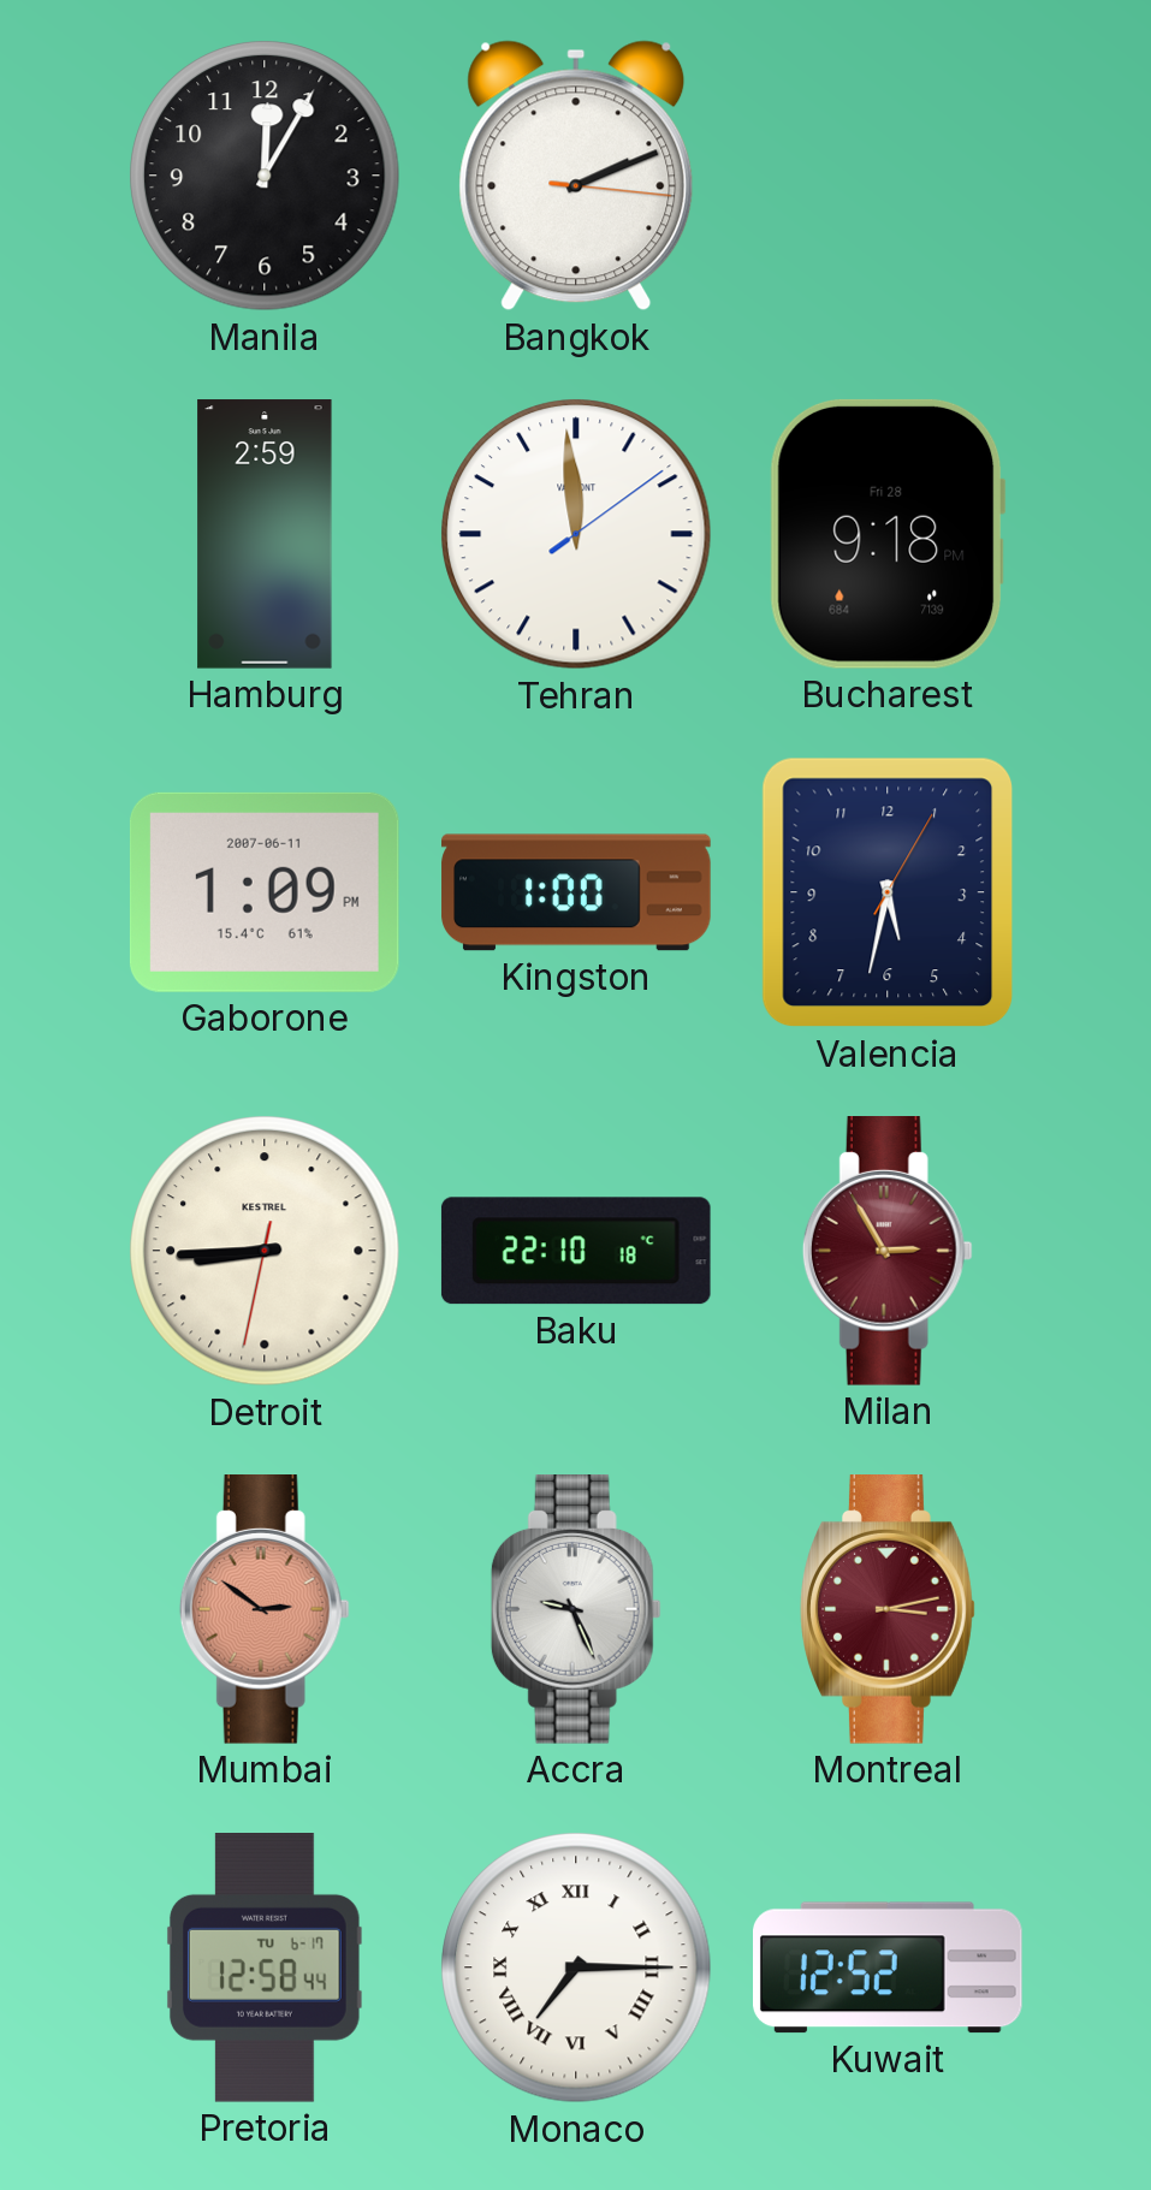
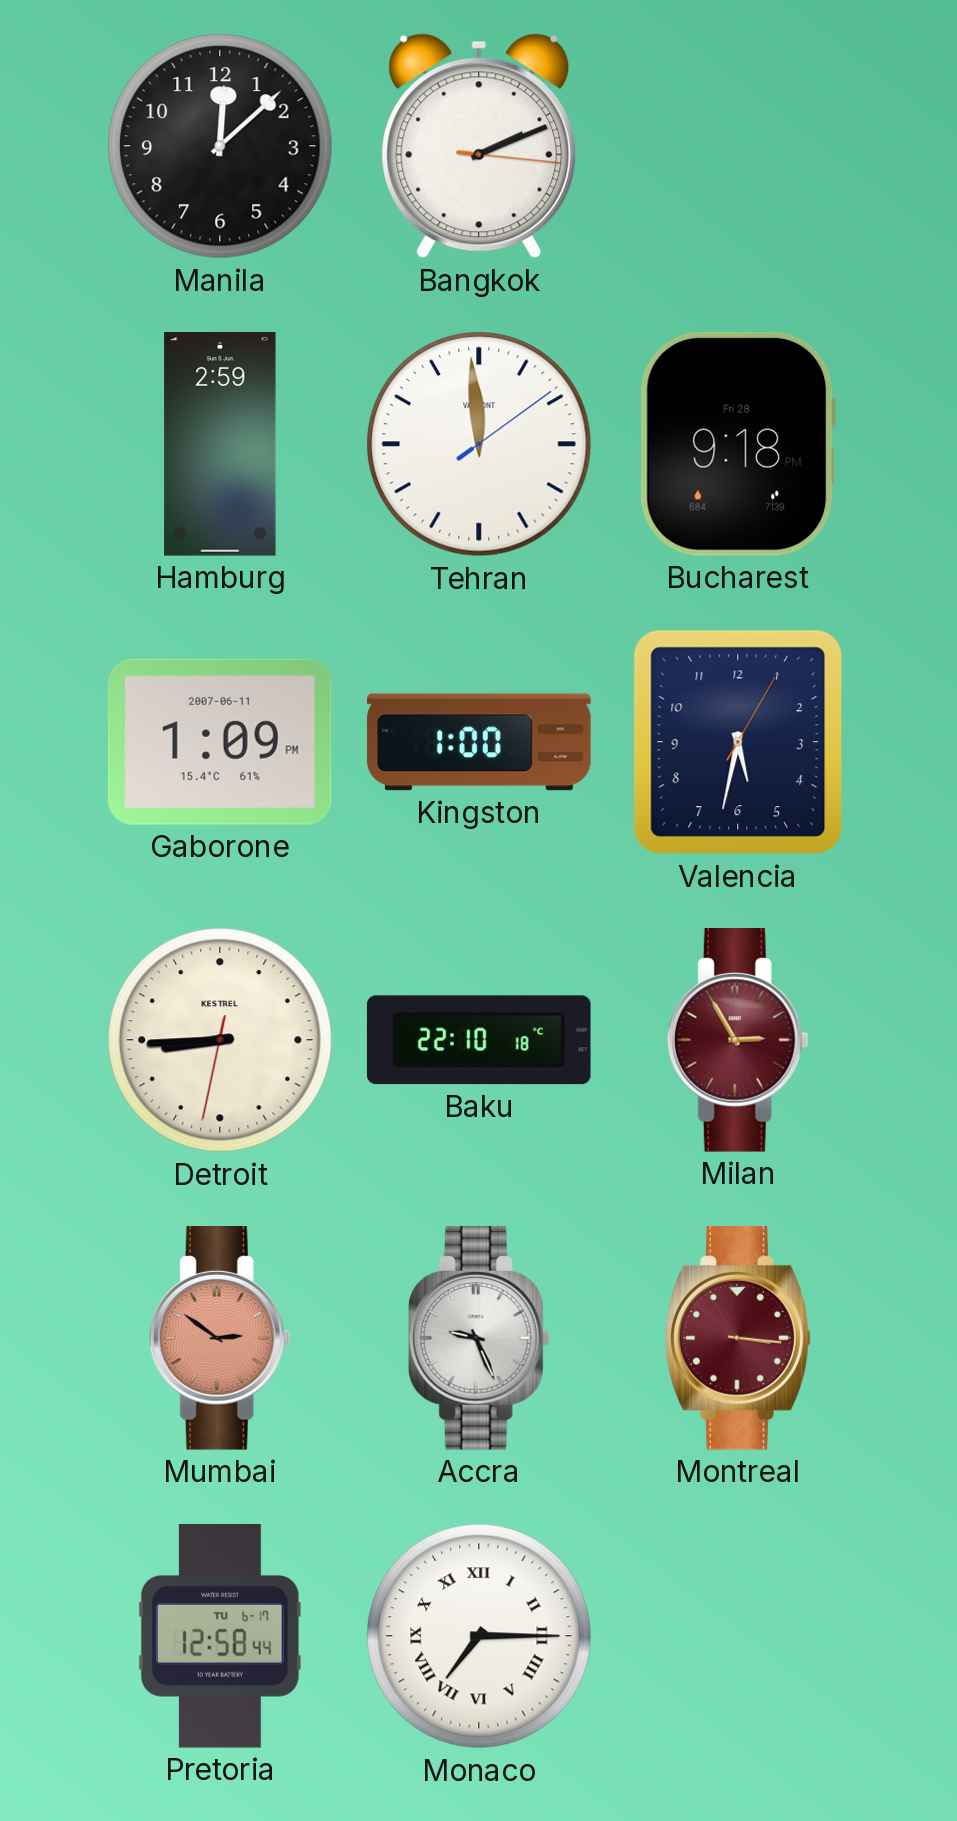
Manila: 12:05 -> 12:08 (220, 146)
Montreal: 3:13 -> 3:16 (738, 1339)
Kuwait: 12:52 -> none (889, 1968)
